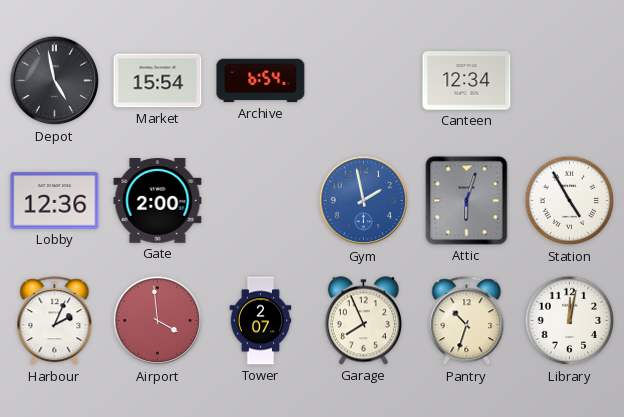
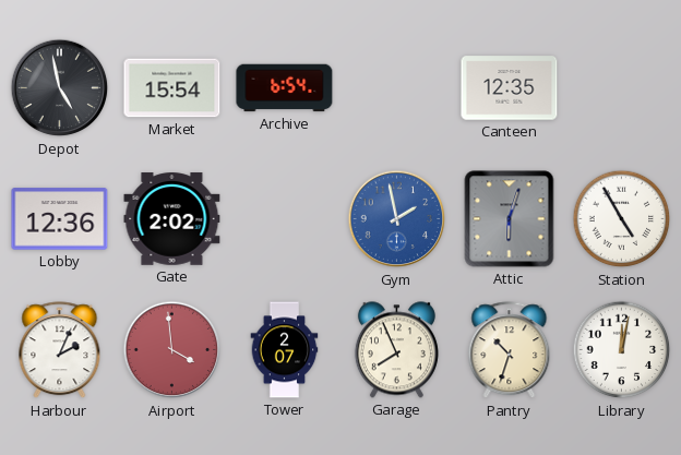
Canteen: 12:34 -> 12:35 (510, 88)
Gate: 2:00 -> 2:02 (172, 219)
